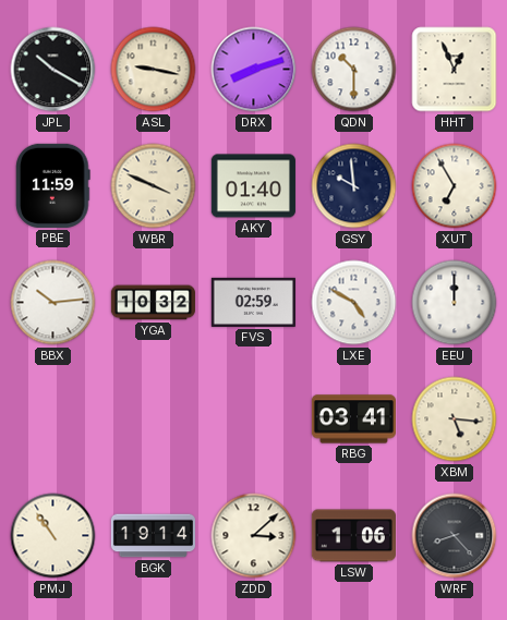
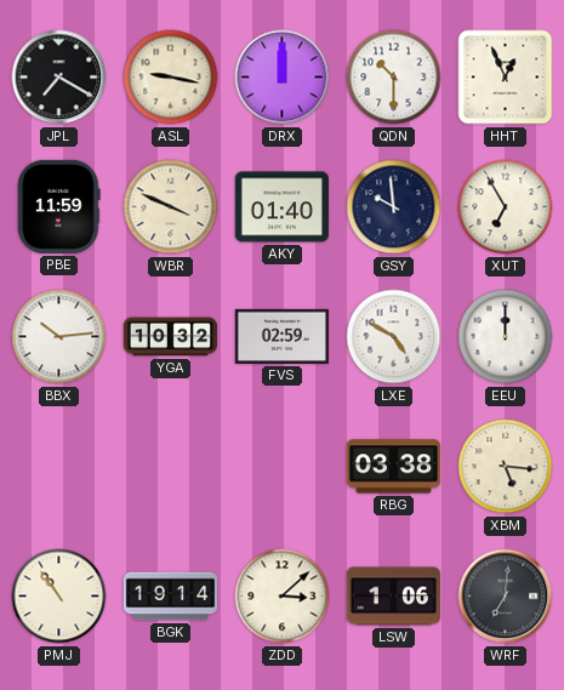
JPL: 10:20 -> 7:20 (59, 78)
DRX: 8:12 -> 12:00 (283, 78)
RBG: 03:41 -> 03:38 (393, 467)
WRF: 8:23 -> 7:01 (506, 597)
